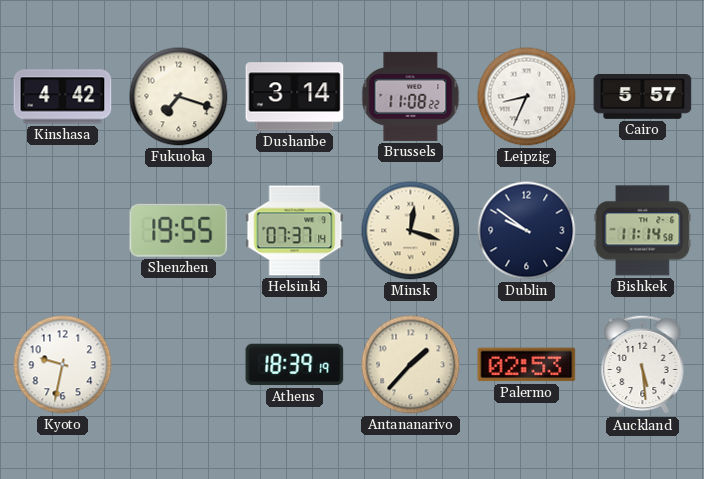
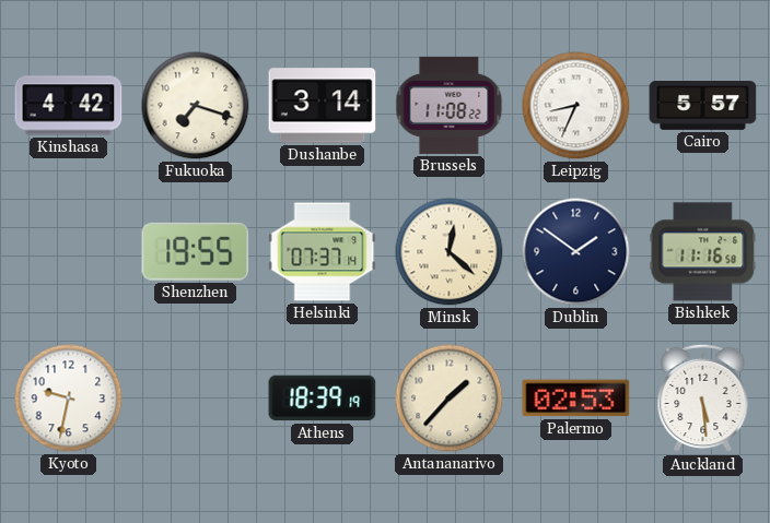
Minsk: 12:18 -> 12:22 (450, 252)
Dublin: 9:51 -> 1:51 (576, 252)
Bishkek: 11:14 -> 11:16 (703, 252)
